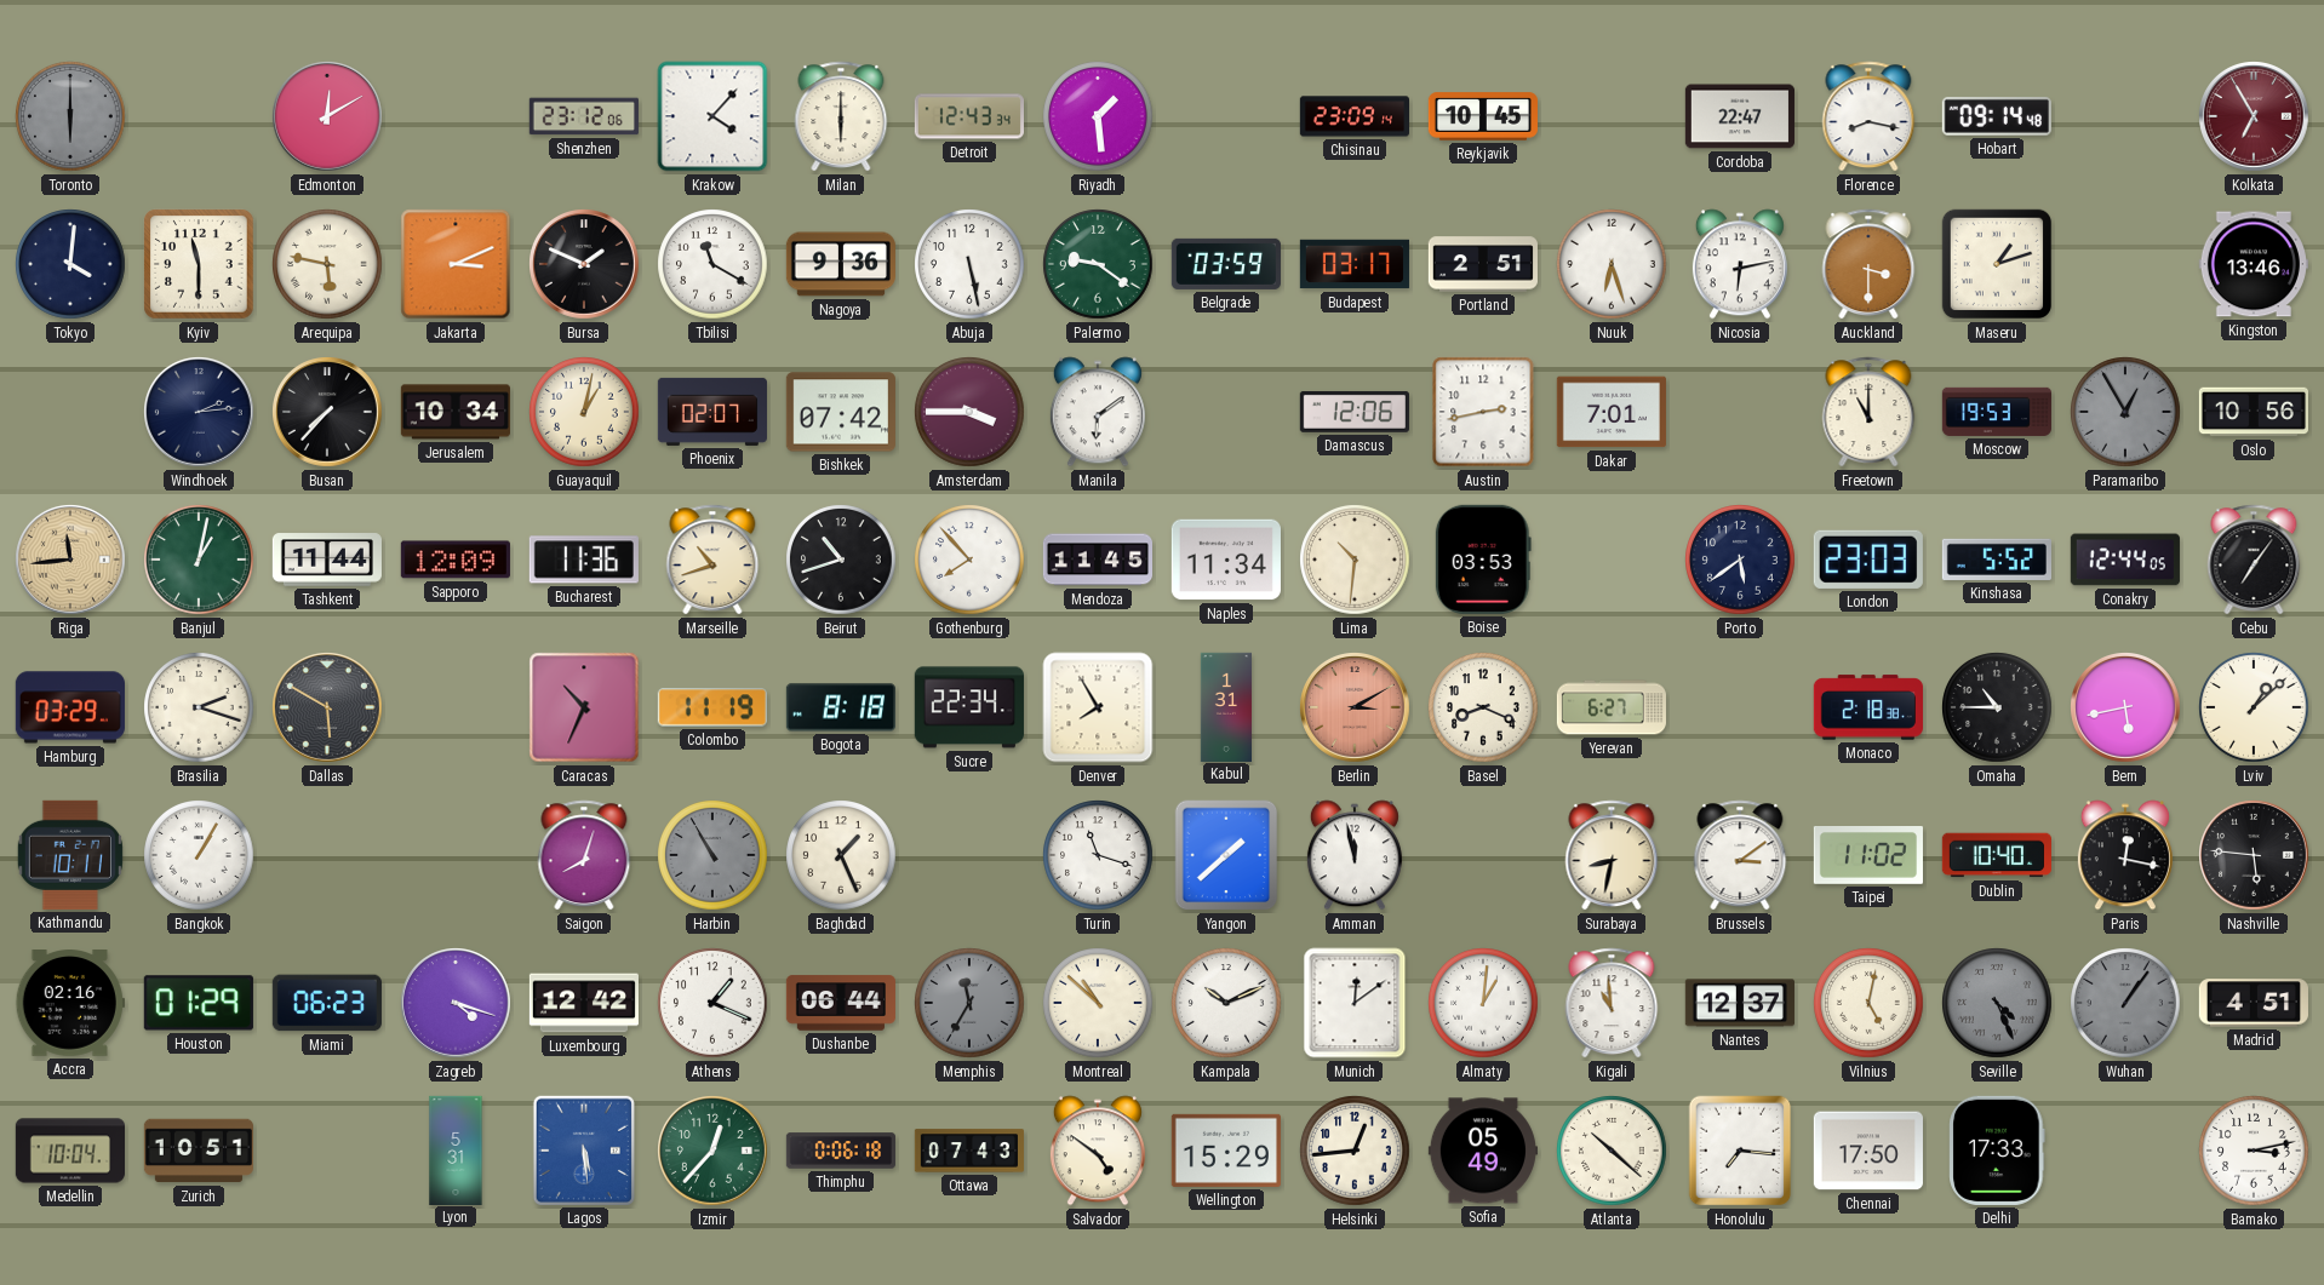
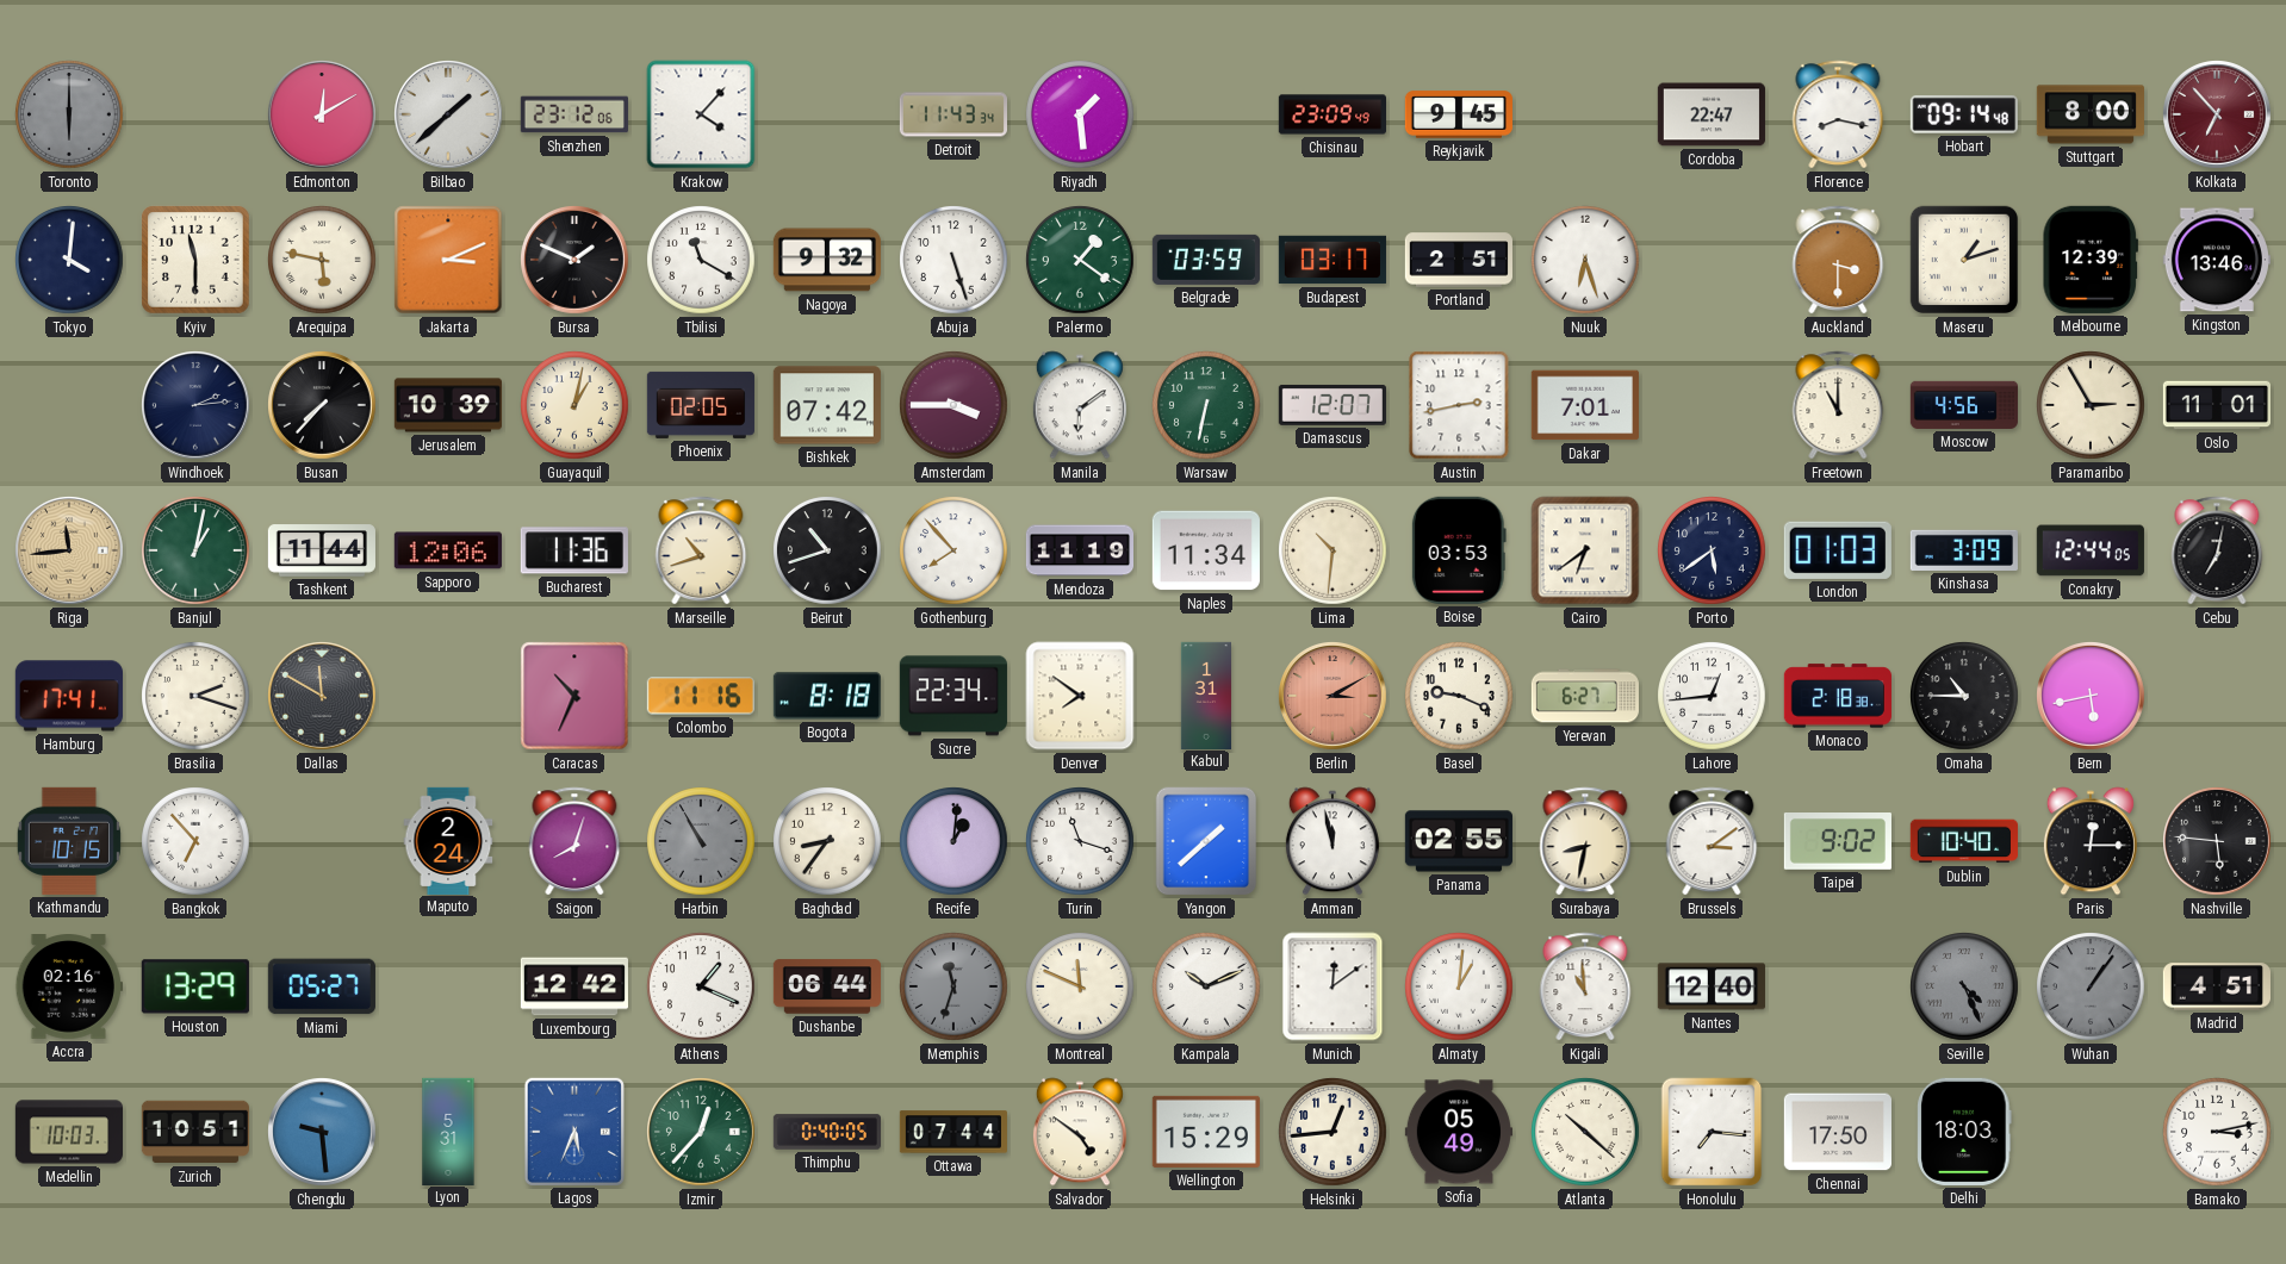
Bilbao: none -> 1:38 (449, 116)
Milan: 6:00 -> none (841, 116)
Detroit: 12:43 -> 11:43 (952, 114)
Chisinau: 23:09:14 -> 23:09:49 (1331, 114)
Reykjavik: 10:45 -> 9:45 (1458, 114)
Stuttgart: none -> 8:00 (2091, 114)
Kolkata: 6:55 -> 6:53 (2218, 116)
Nagoya: 9:36 -> 9:32 (826, 260)
Abuja: 5:28 -> 5:27 (953, 260)
Palermo: 9:21 -> 1:21 (1080, 260)
Nicosia: 6:13 -> none (1740, 264)
Melbourne: none -> 12:39 (2091, 260)
Jerusalem: 10:34 -> 10:39 (447, 405)
Phoenix: 02:07 -> 02:05 (701, 405)
Warsaw: none -> 6:32 (1206, 405)
Damascus: 12:06 -> 12:07 (1333, 405)
Moscow: 19:53 -> 4:56 (1964, 405)
Paramaribo: 12:55 -> 2:55 (2091, 405)
Paramaribo dial: grey -> cream (2091, 405)
Oslo: 10:56 -> 11:01 (2216, 405)
Sapporo: 12:09 -> 12:06 (448, 550)
Mendoza: 11:45 -> 11:19 (1079, 550)
Cairo: none -> 6:39 (1585, 550)
London: 23:03 -> 01:03 (1838, 550)
Kinshasa: 5:52 -> 3:09 (1964, 550)
Cebu: 7:06 -> 7:02 (2217, 550)
Hamburg: 03:29 -> 17:41 (69, 696)
Dallas: 5:50 -> 11:50 (323, 697)
Colombo: 11:19 -> 11:16 (701, 696)
Denver: 7:55 -> 7:51 (1080, 696)
Basel: 8:19 -> 9:19 (1459, 696)
Lahore: none -> 12:44 (1712, 696)
Lviv: 1:08 -> none (2254, 707)
Kathmandu: 10:11 -> 10:15 (69, 841)
Bangkok: 1:05 -> 6:53 (195, 841)
Maputo: none -> 2:24 (448, 840)
Baghdad: 1:26 -> 8:36 (827, 841)
Recife: none -> 1:01 (953, 841)
Panama: none -> 02:55 (1459, 841)
Taipei: 11:02 -> 9:02 (1838, 842)
Paris: 12:17 -> 12:15 (2091, 841)
Houston: 01:29 -> 13:29 (195, 986)
Miami: 06:23 -> 05:27 (322, 986)
Zagreb: 4:18 -> none (457, 1004)
Memphis: 11:35 -> 11:33 (953, 986)
Montreal: 10:52 -> 11:49 (1080, 986)
Nantes: 12:37 -> 12:40 (1712, 986)
Vilnius: 5:02 -> none (1868, 1003)
Medellin: 10:04 -> 10:03 (68, 1132)
Chengdu: none -> 9:29 (323, 1133)
Lagos: 5:29 -> 5:34 (574, 1132)
Thimphu: 0:06 -> 0:40 (826, 1132)
Ottawa: 07:43 -> 07:44 (953, 1132)
Delhi: 17:33 -> 18:03 (1964, 1132)
